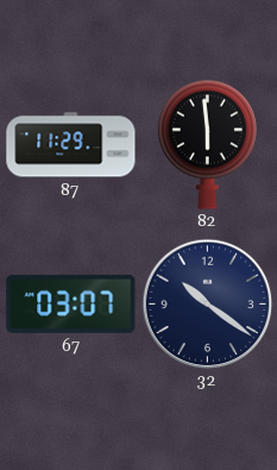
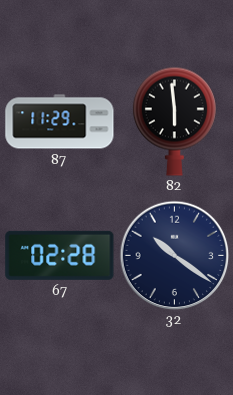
67: 03:07 -> 02:28 (60, 255)
